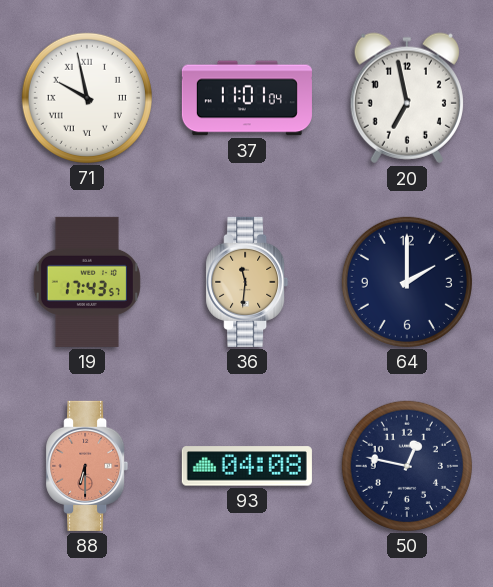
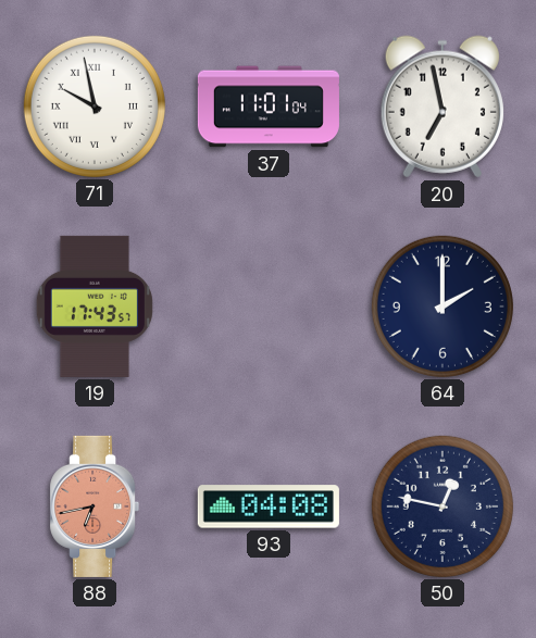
36: 11:31 -> none (247, 282)
88: 6:30 -> 6:43 (95, 506)
